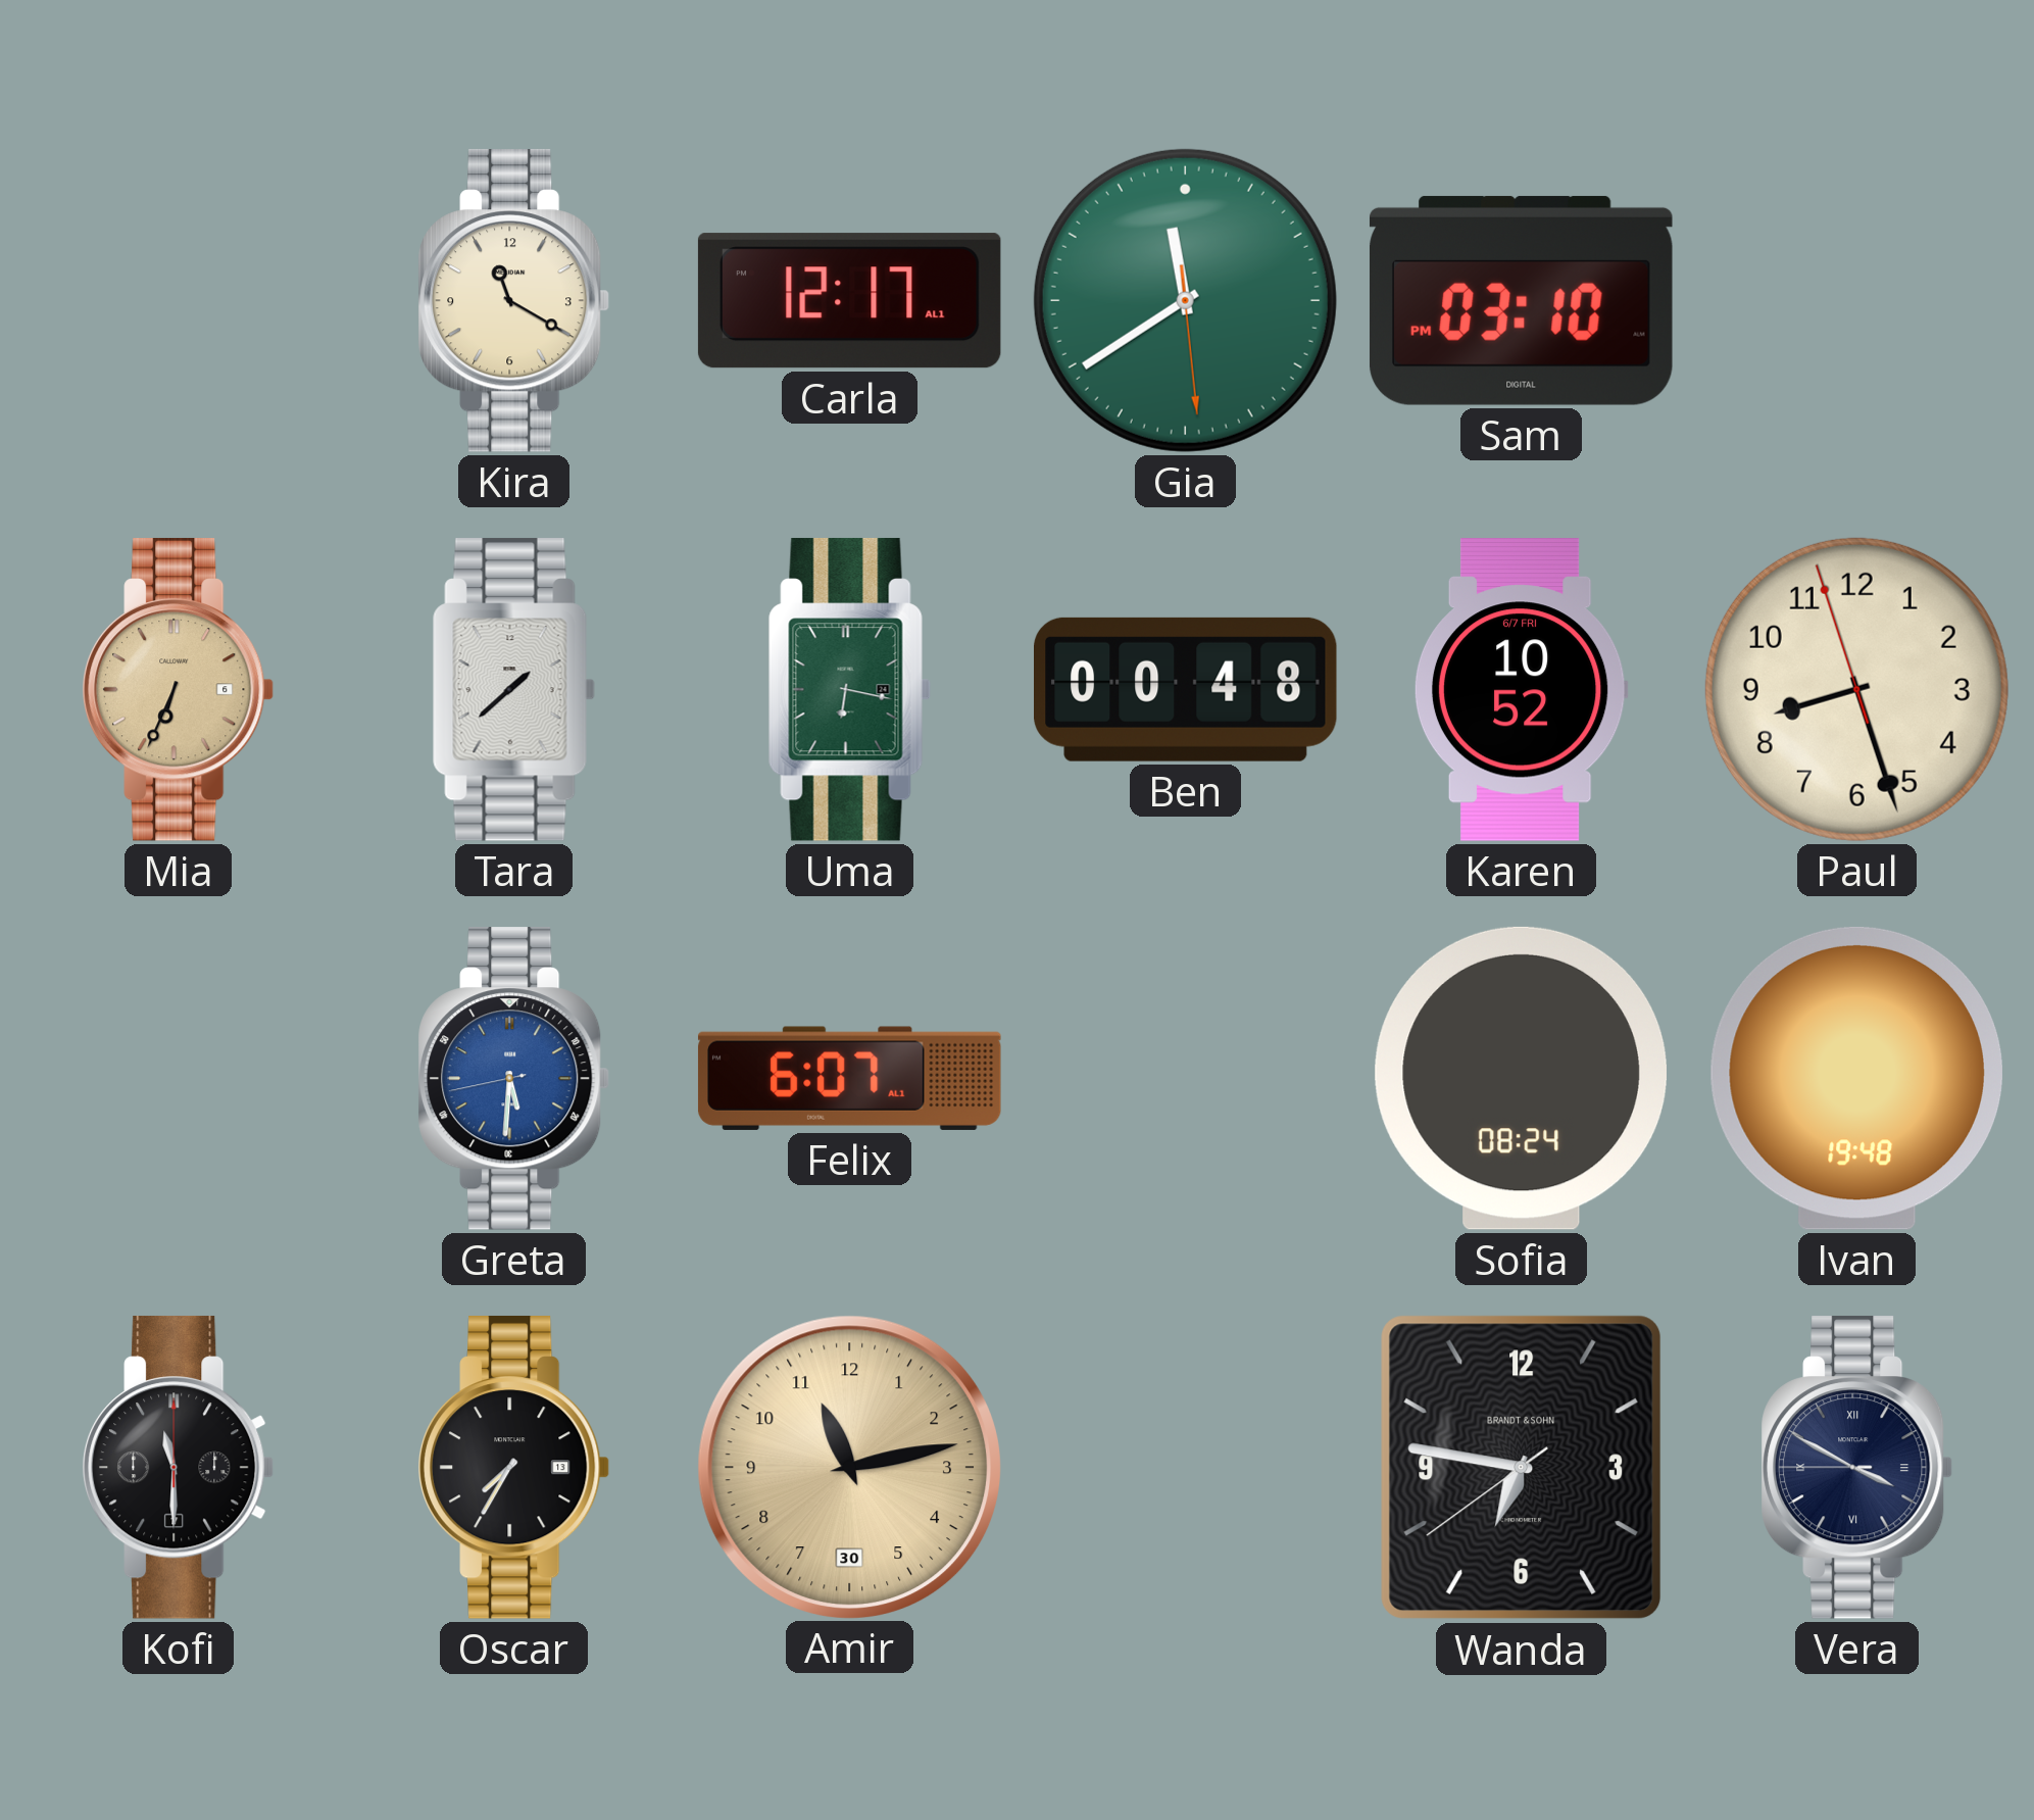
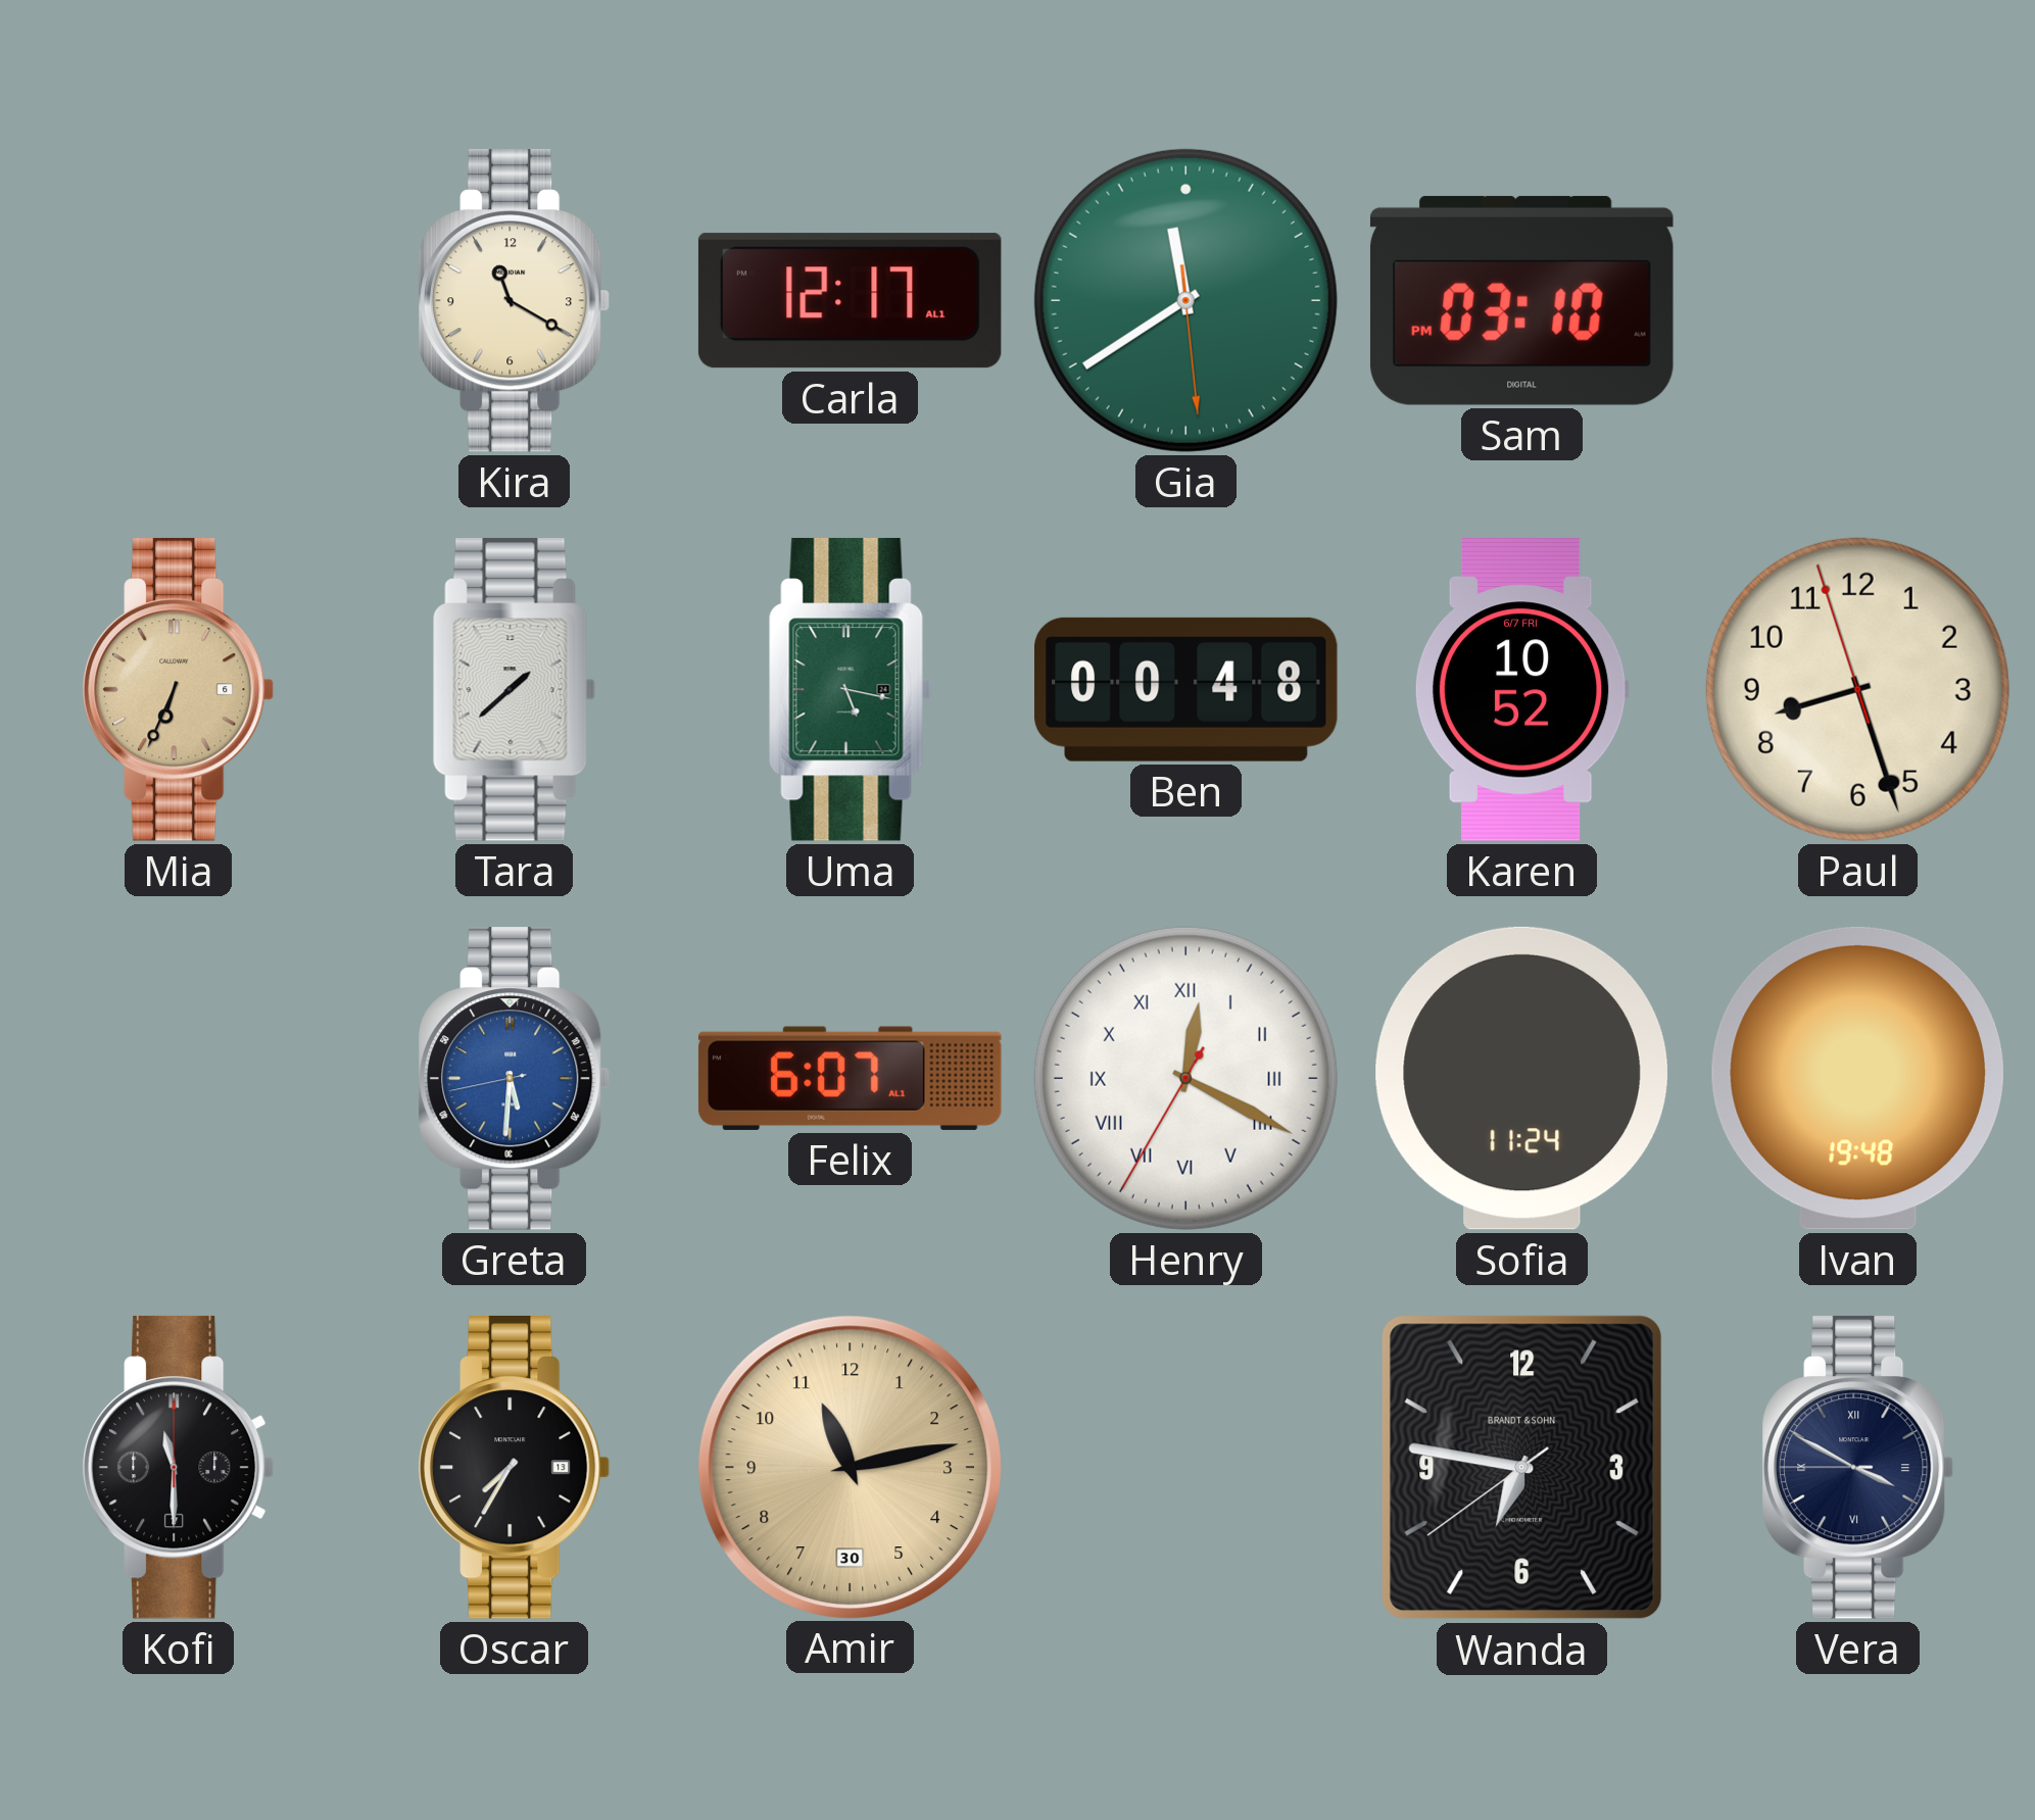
Uma: 6:17 -> 5:17 (850, 689)
Henry: none -> 12:19 (1185, 1078)
Sofia: 08:24 -> 11:24 (1521, 1078)
